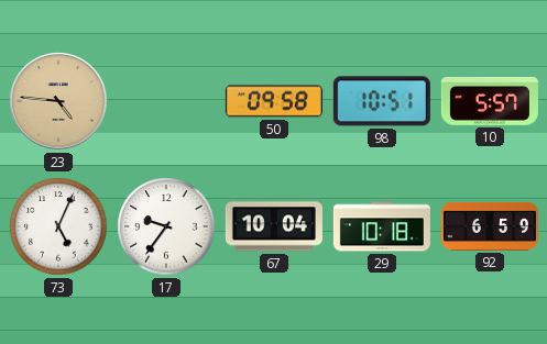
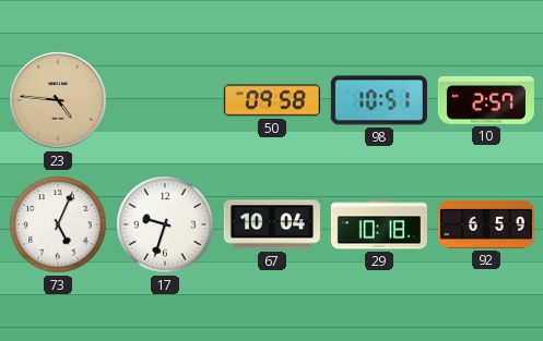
10: 5:57 -> 2:57 (486, 101)
17: 9:36 -> 9:33 (165, 224)
